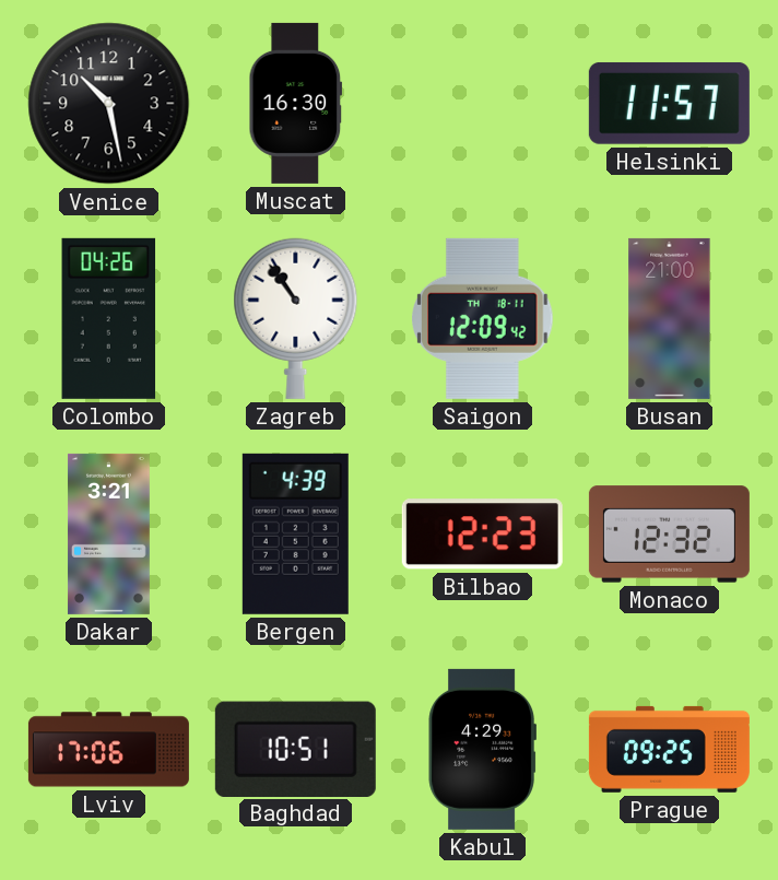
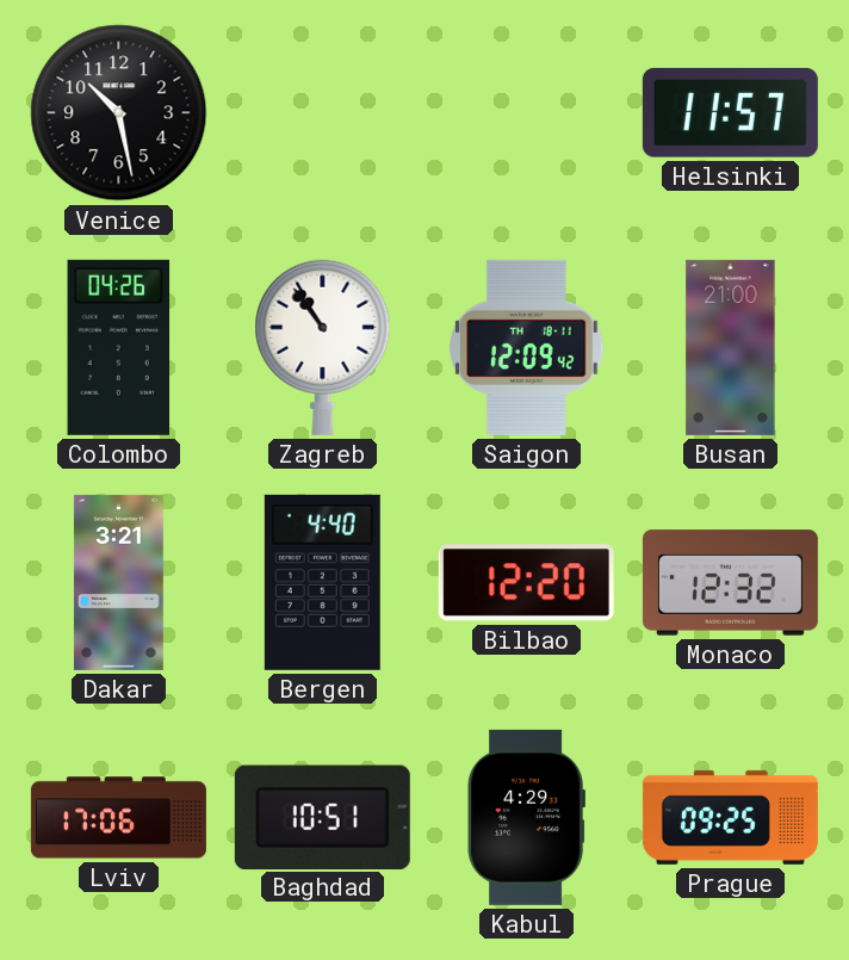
Muscat: 16:30 -> none (296, 103)
Bergen: 4:39 -> 4:40 (322, 582)
Bilbao: 12:23 -> 12:20 (526, 583)
